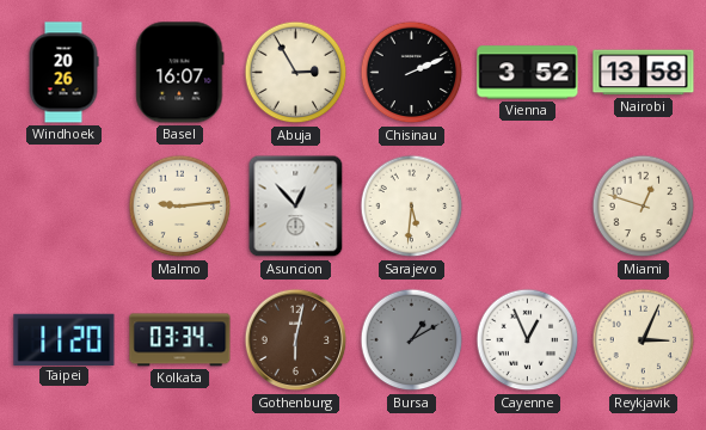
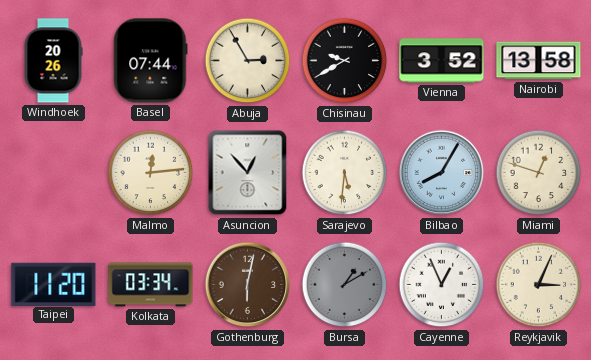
Basel: 16:07 -> 07:44 (151, 61)
Chisinau: 2:11 -> 9:40 (345, 61)
Malmo: 9:14 -> 12:14 (151, 173)
Bilbao: none -> 8:05 (442, 173)
